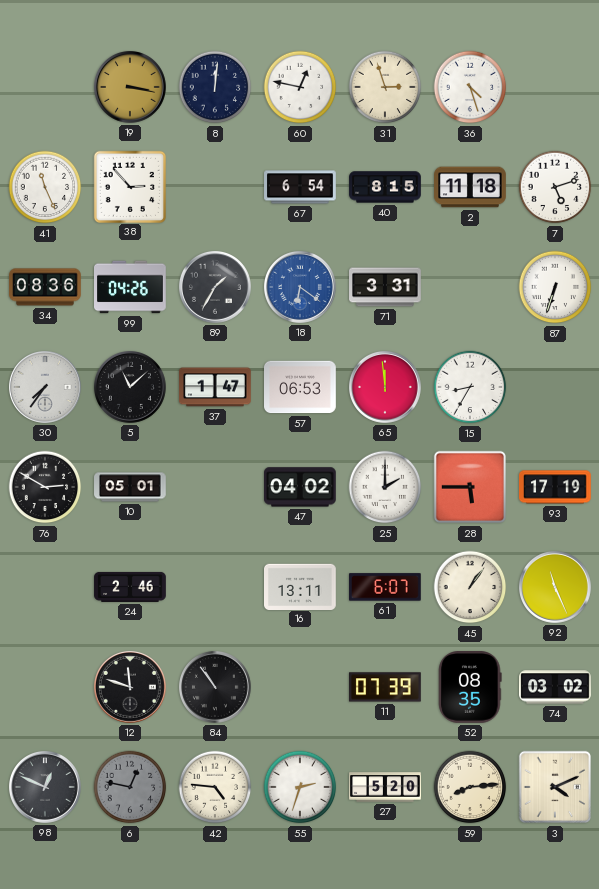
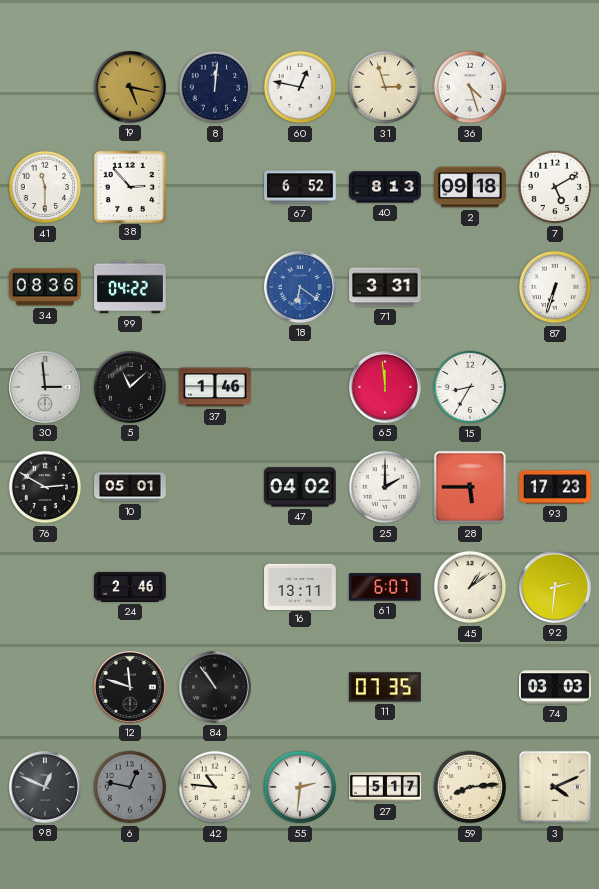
19: 3:17 -> 5:17 (130, 87)
41: 11:26 -> 11:30 (45, 187)
67: 6:54 -> 6:52 (300, 187)
40: 8:15 -> 8:13 (385, 187)
2: 11:18 -> 09:18 (470, 187)
7: 5:12 -> 5:10 (555, 187)
99: 04:26 -> 04:22 (131, 287)
89: 1:35 -> none (215, 287)
30: 7:36 -> 2:59 (45, 387)
37: 1:47 -> 1:46 (216, 387)
57: 06:53 -> none (300, 387)
93: 17:19 -> 17:23 (555, 487)
45: 1:06 -> 1:09 (470, 587)
92: 11:26 -> 2:31 (555, 587)
11: 07:39 -> 07:35 (386, 687)
52: 08:35 -> none (470, 688)
74: 03:02 -> 03:03 (555, 687)
42: 4:46 -> 10:46 (215, 787)
55: 2:33 -> 2:31 (300, 787)
27: 5:20 -> 5:17 (385, 787)
